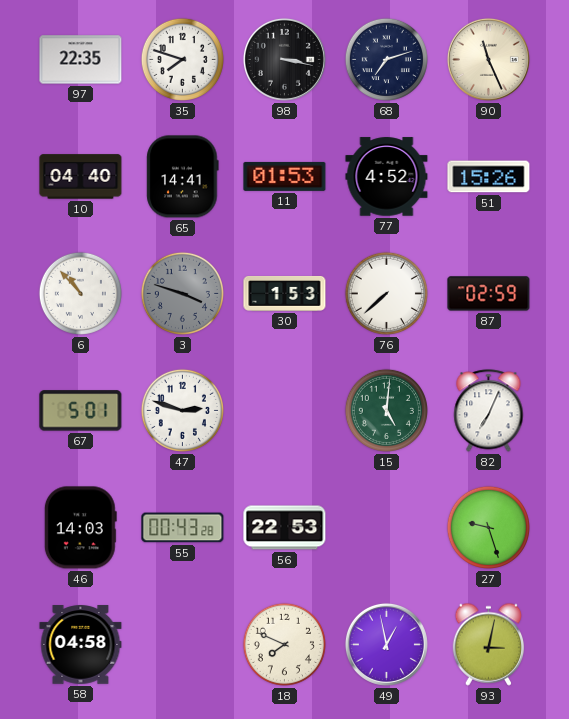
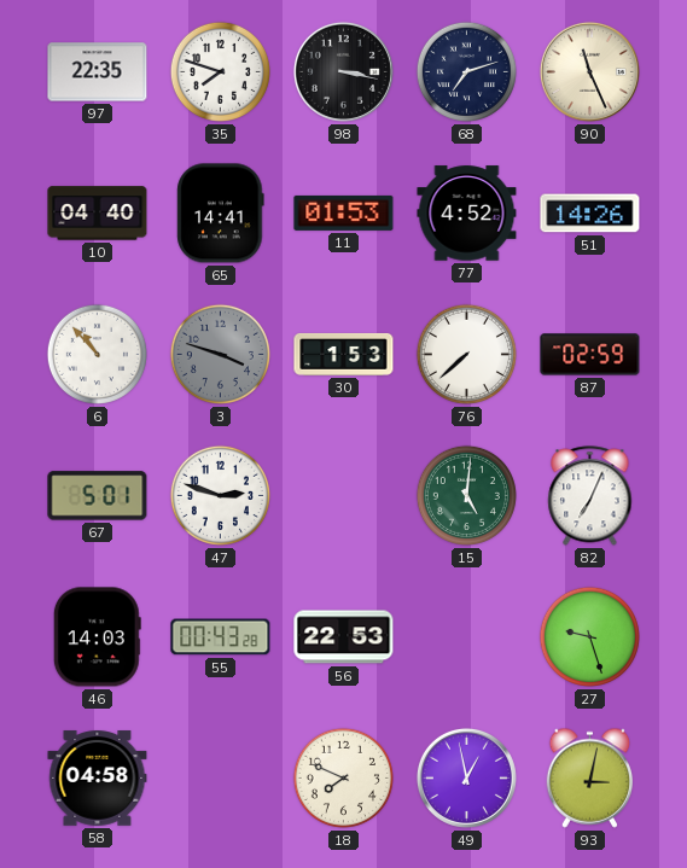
51: 15:26 -> 14:26 (590, 214)
